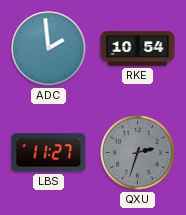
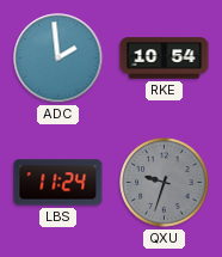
LBS: 11:27 -> 11:24 (58, 183)
QXU: 2:33 -> 9:33 (165, 183)
